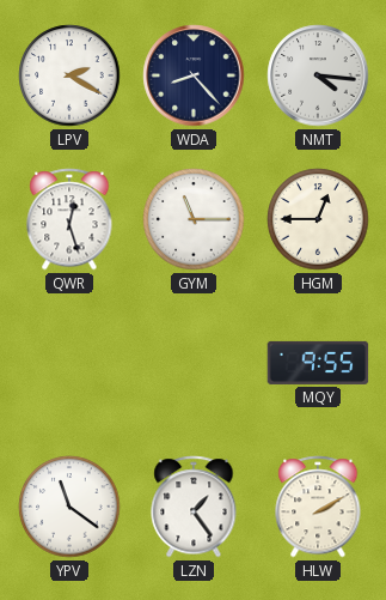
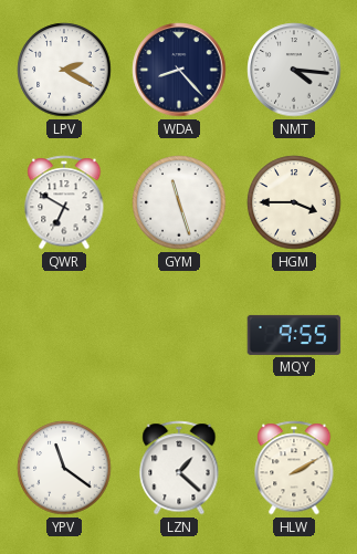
QWR: 12:27 -> 6:50 (64, 202)
GYM: 11:15 -> 11:27 (179, 202)
HGM: 12:45 -> 3:45 (294, 202)
LZN: 1:24 -> 1:22 (179, 468)
